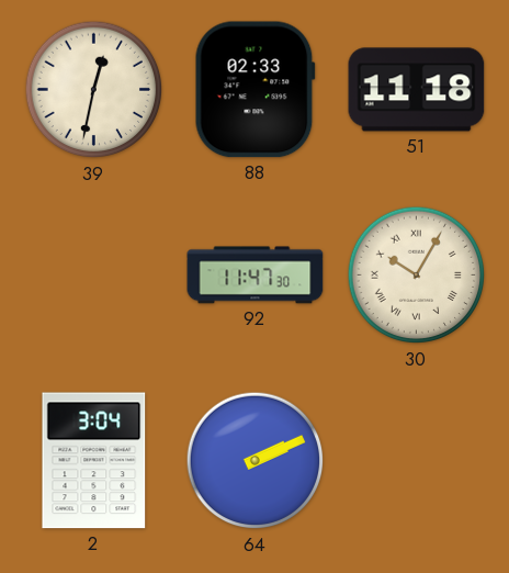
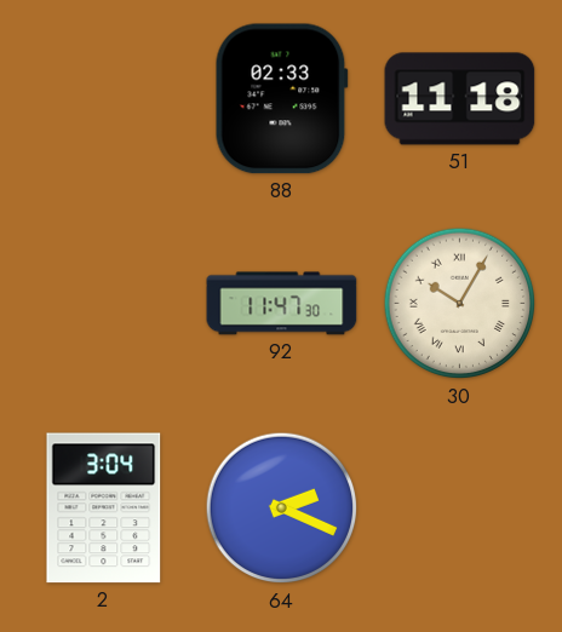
39: 12:32 -> none (94, 90)
64: 2:11 -> 2:19 (282, 509)
